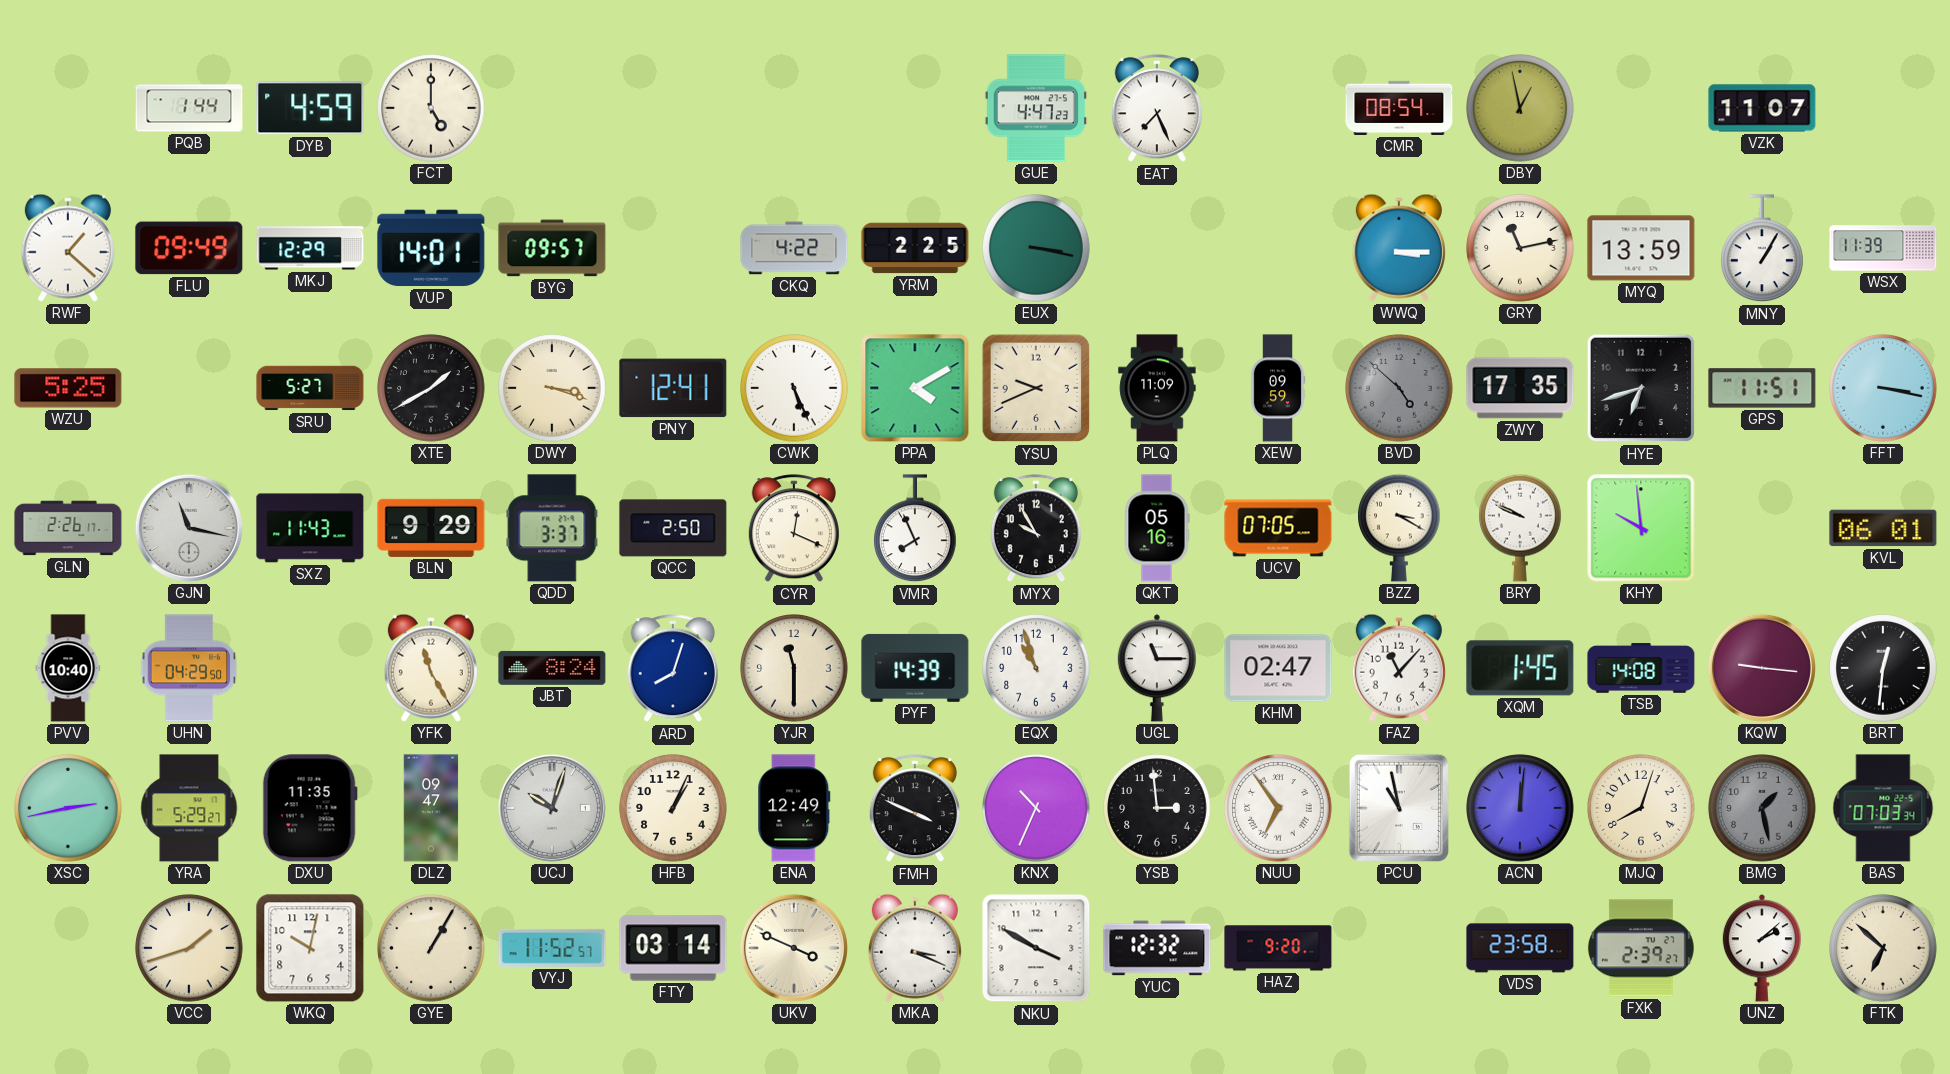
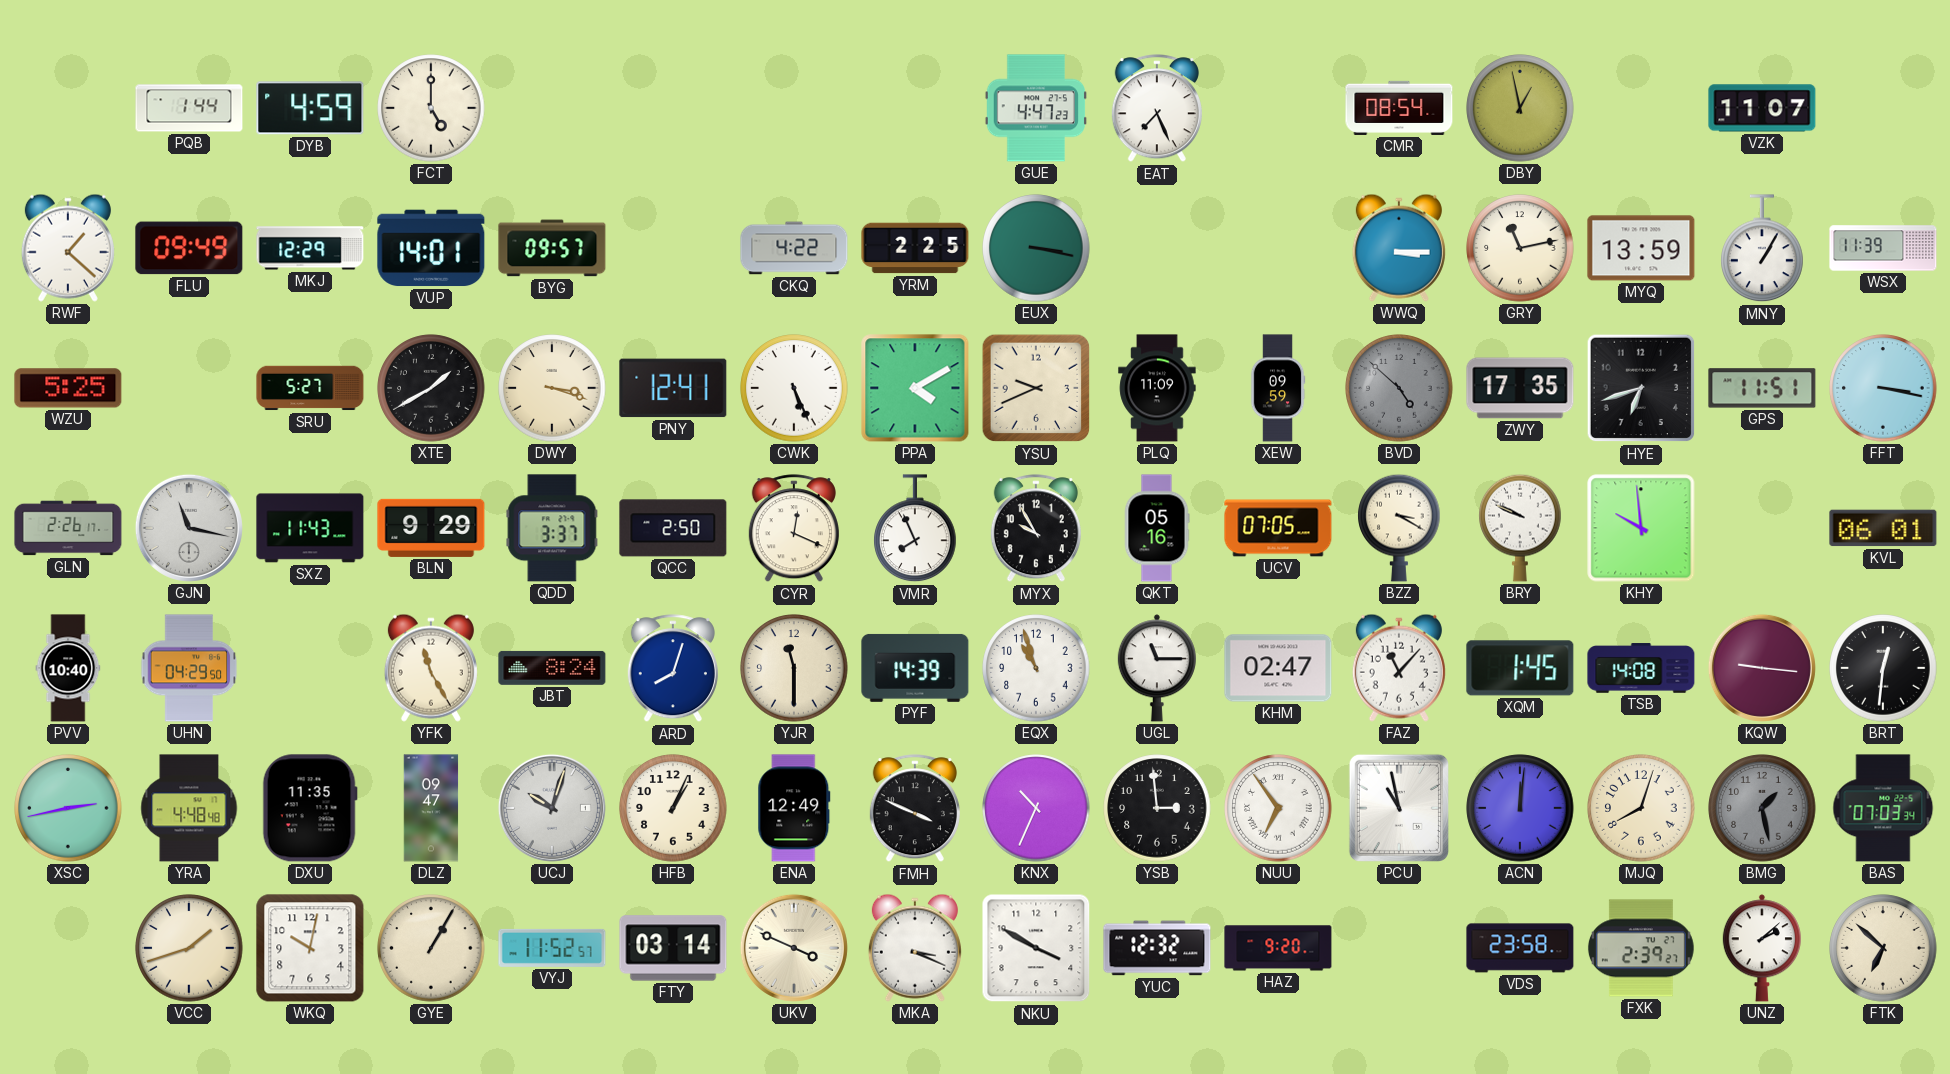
YRA: 5:29 -> 4:48 (189, 808)
